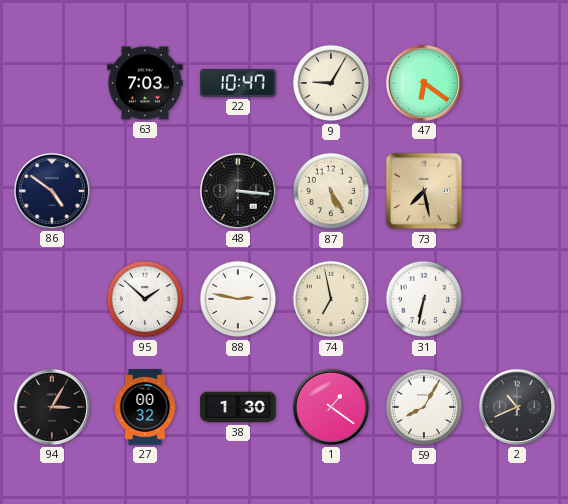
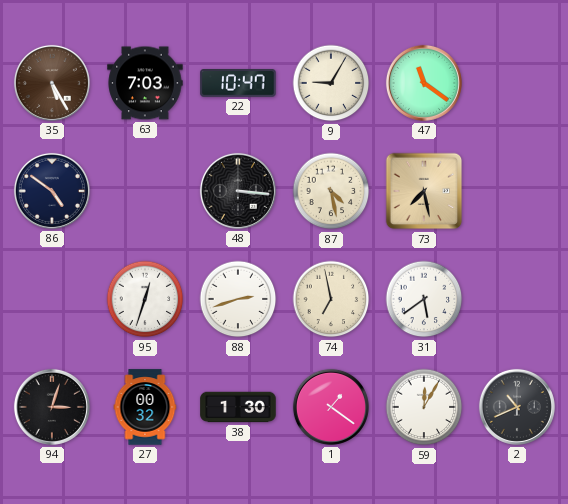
35: none -> 5:25 (52, 83)
47: 6:21 -> 11:21 (424, 83)
87: 5:25 -> 4:28 (331, 191)
95: 1:52 -> 12:33 (145, 299)
88: 2:47 -> 2:42 (238, 299)
31: 6:32 -> 5:39 (424, 299)
94: 3:05 -> 3:03 (52, 407)
59: 8:05 -> 12:05 (424, 407)
